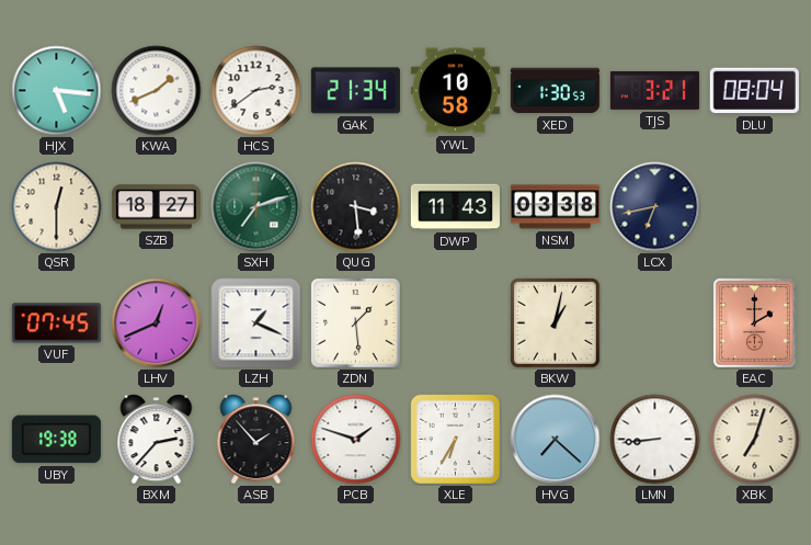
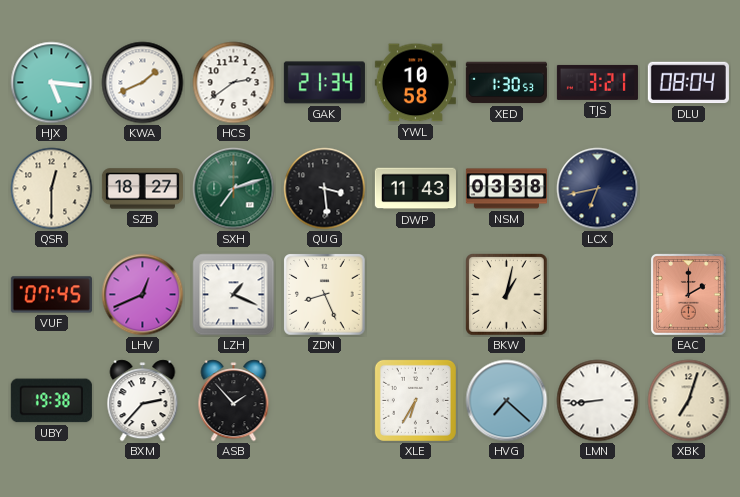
ZDN: 1:29 -> 8:26 (325, 295)
PCB: 1:48 -> none (356, 440)
